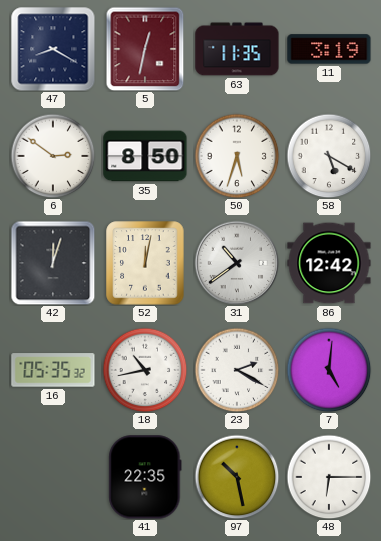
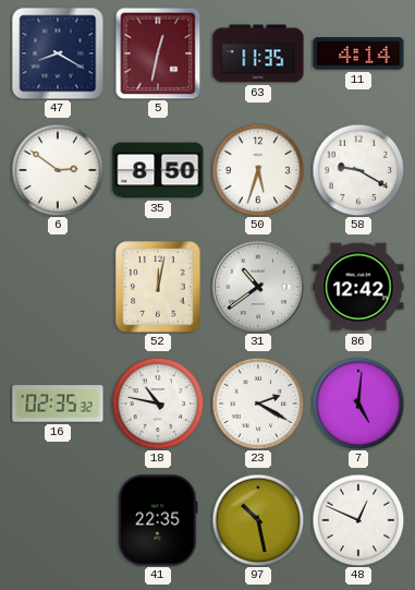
11: 3:19 -> 4:14 (358, 53)
58: 5:20 -> 9:20 (358, 170)
42: 12:03 -> none (53, 263)
16: 05:35 -> 02:35 (58, 404)
18: 10:43 -> 10:47 (158, 404)
48: 6:15 -> 12:49 (358, 520)
